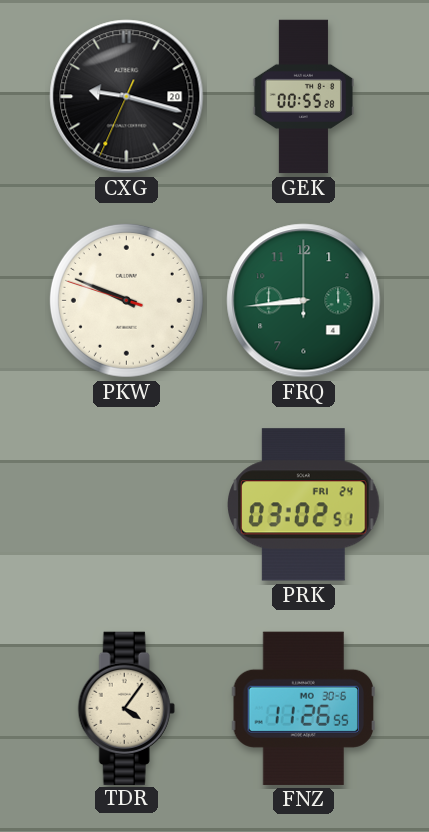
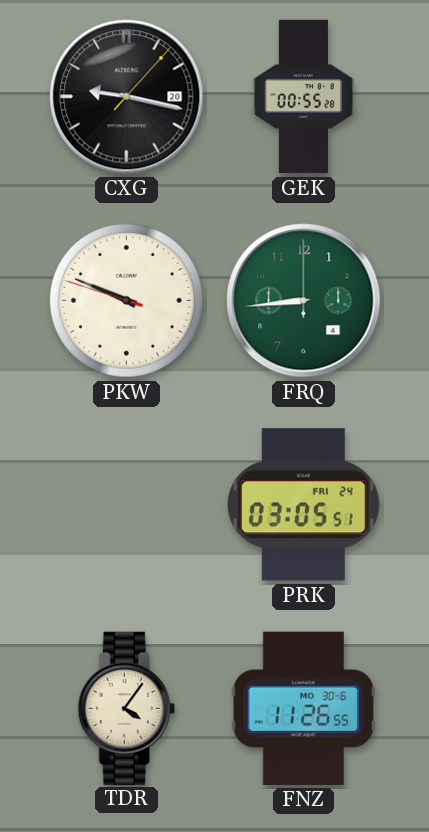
CXG: 9:17:34 -> 9:17:07 (127, 97)
PRK: 03:02 -> 03:05 (304, 505)
